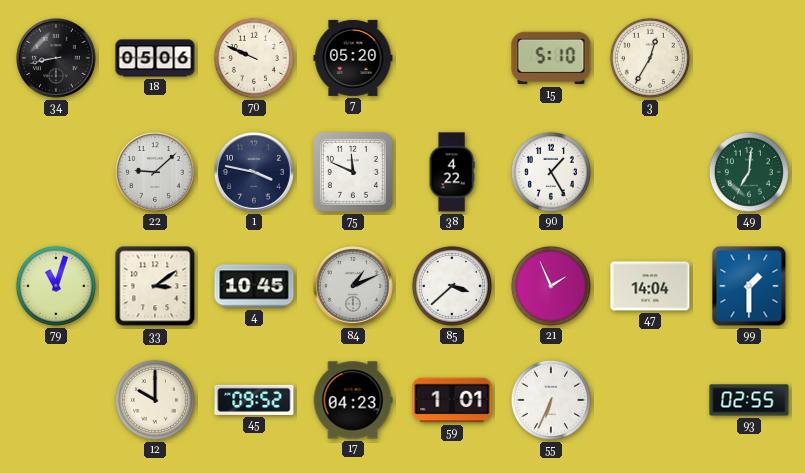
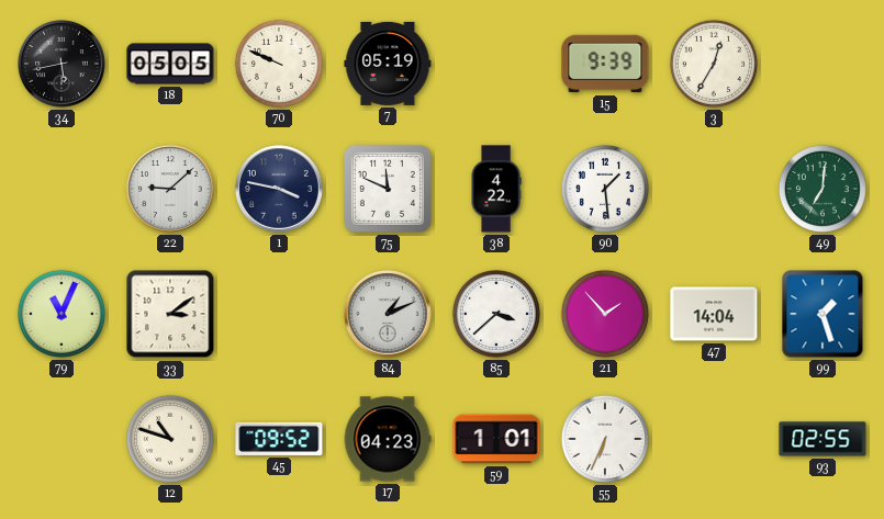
34: 8:43 -> 5:43 (61, 64)
18: 05:06 -> 05:05 (170, 64)
7: 05:20 -> 05:19 (388, 64)
15: 5:10 -> 9:39 (605, 64)
90: 1:25 -> 1:29 (605, 189)
79: 11:03 -> 11:04 (61, 314)
4: 10:45 -> none (254, 286)
21: 1:56 -> 1:53 (605, 314)
99: 1:30 -> 1:27 (823, 314)
12: 10:00 -> 10:48 (170, 439)
